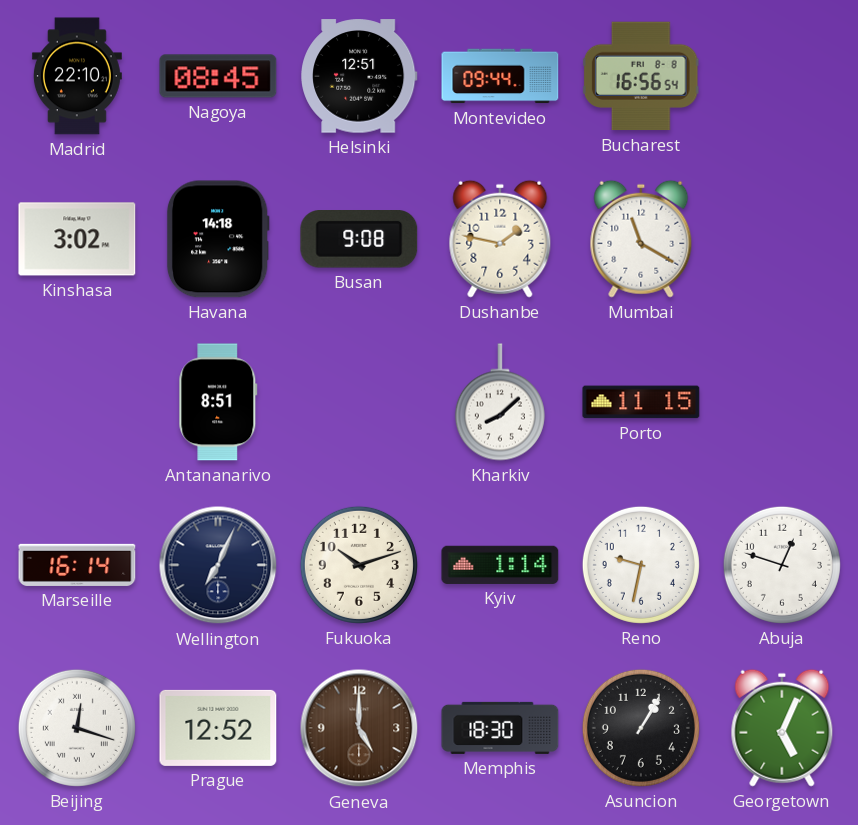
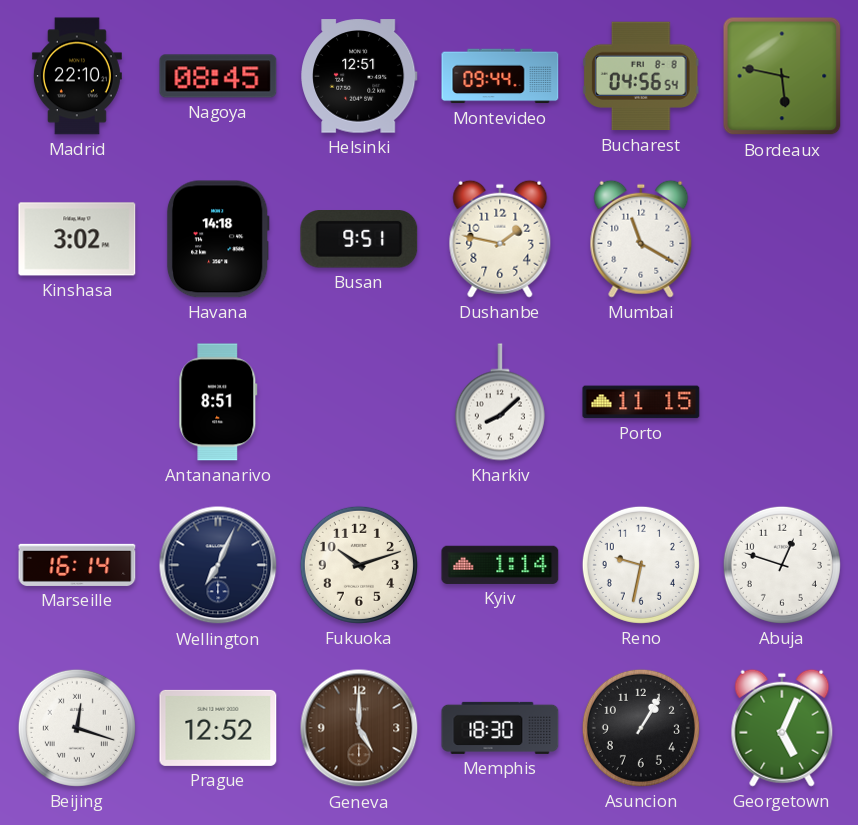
Bucharest: 16:56 -> 04:56 (641, 76)
Bordeaux: none -> 5:47 (782, 76)
Busan: 9:08 -> 9:51 (359, 240)
